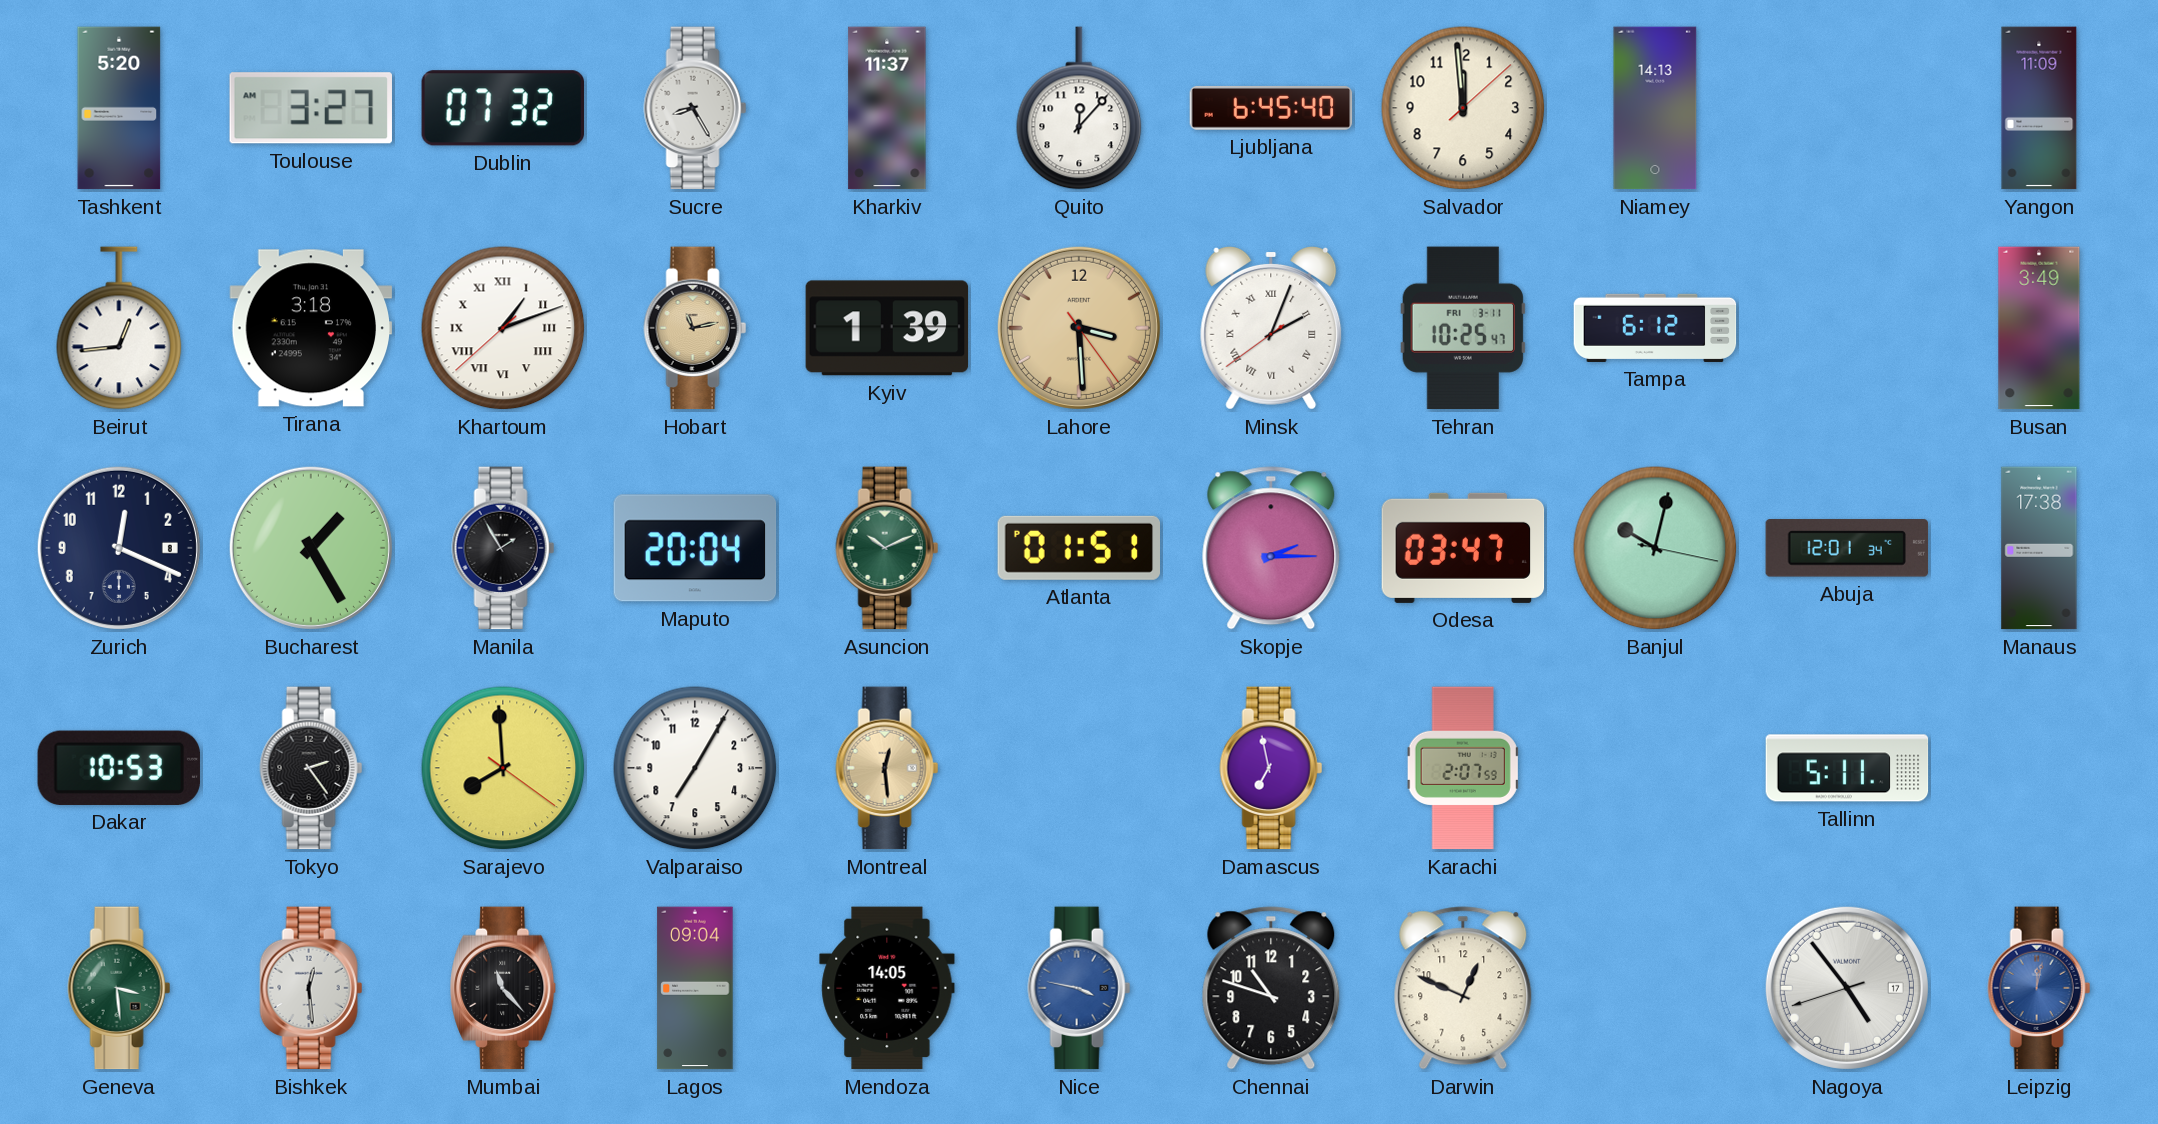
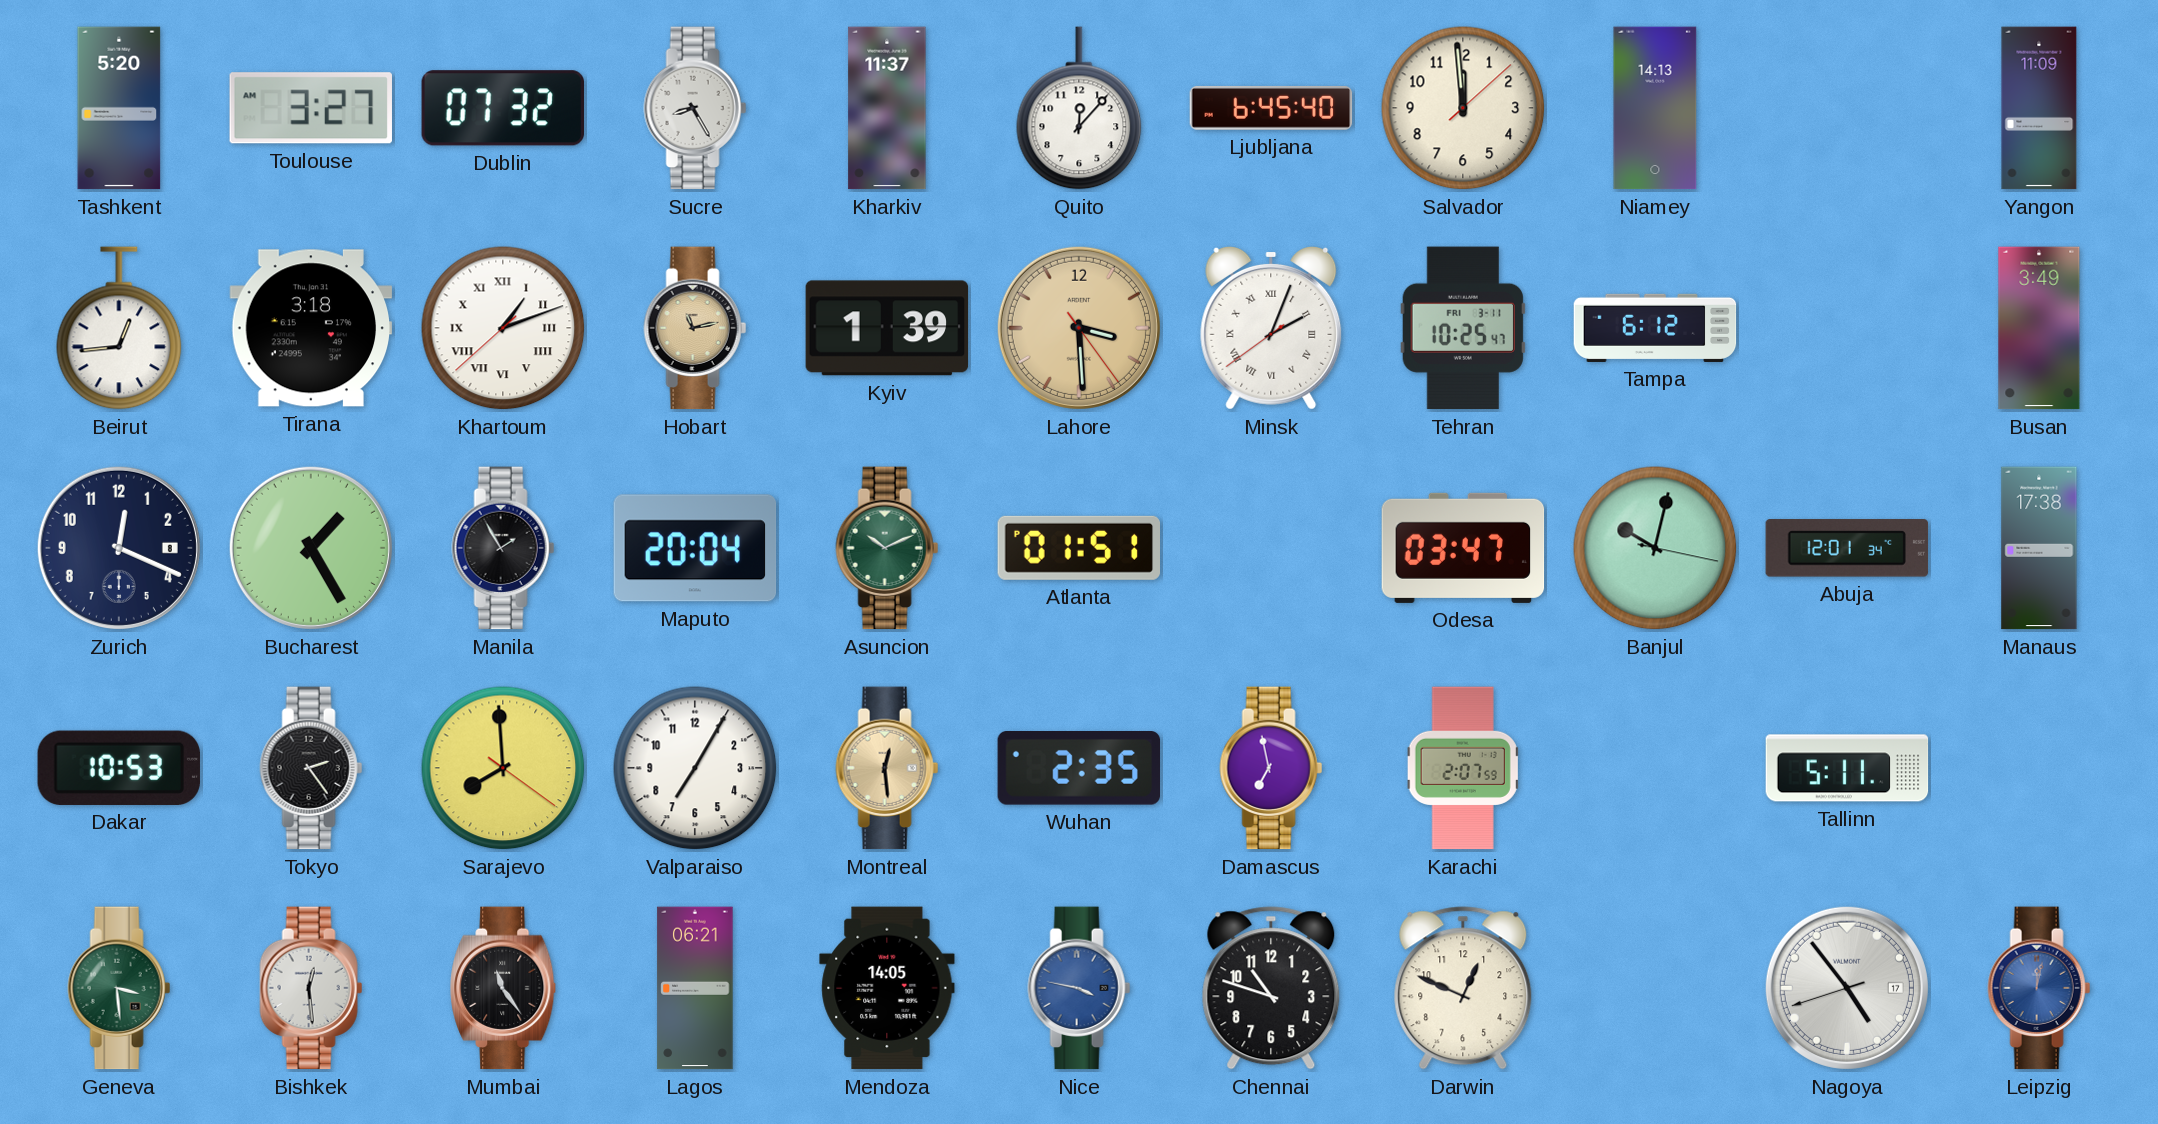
Skopje: 2:15 -> none (1271, 548)
Wuhan: none -> 2:35 (1078, 769)
Mumbai: 11:23 -> 11:24 (504, 988)
Lagos: 09:04 -> 06:21 (695, 988)
